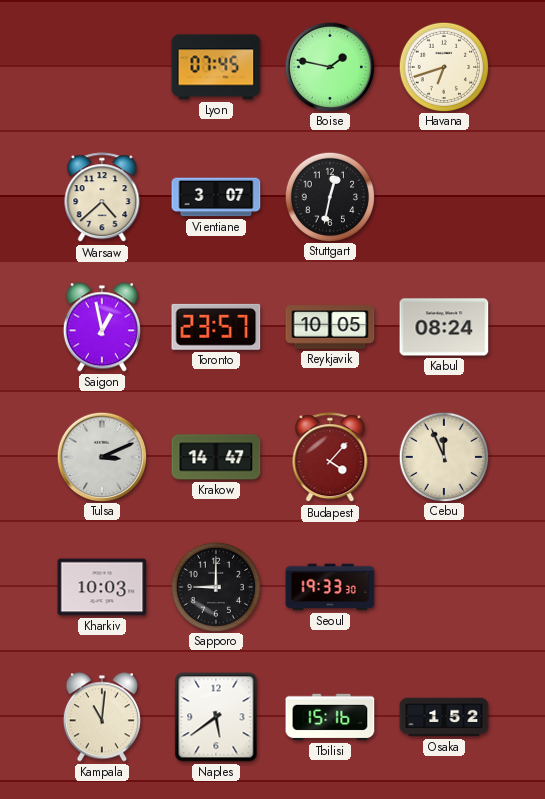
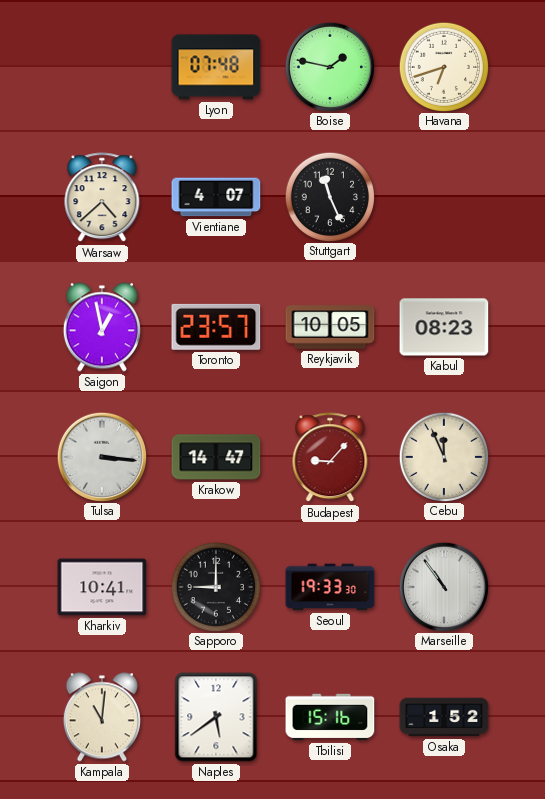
Lyon: 07:45 -> 07:48 (216, 67)
Vientiane: 3:07 -> 4:07 (216, 197)
Stuttgart: 12:32 -> 11:26 (329, 196)
Kabul: 08:24 -> 08:23 (444, 327)
Tulsa: 3:11 -> 3:16 (101, 456)
Budapest: 4:07 -> 9:07 (330, 458)
Kharkiv: 10:03 -> 10:41 (102, 587)
Marseille: none -> 10:54 (443, 586)
